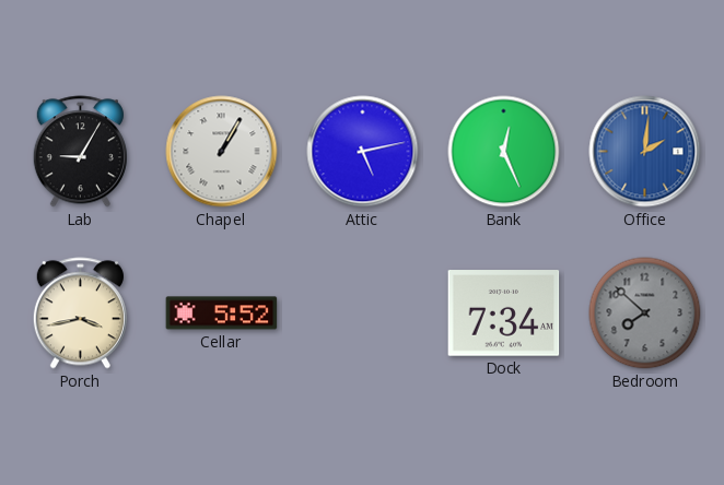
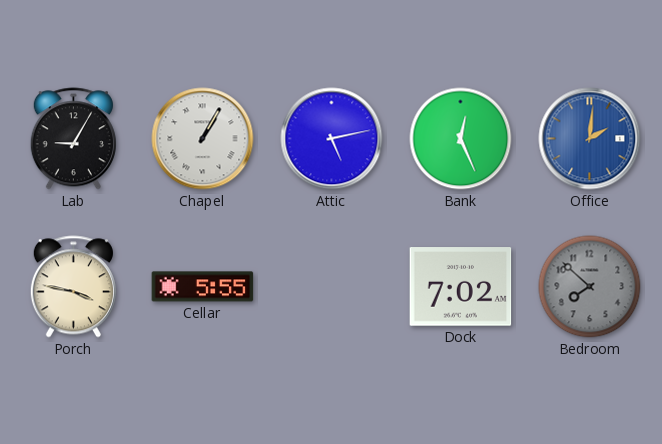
Porch: 3:43 -> 3:47 (73, 287)
Cellar: 5:52 -> 5:55 (203, 287)
Dock: 7:34 -> 7:02 (461, 287)
